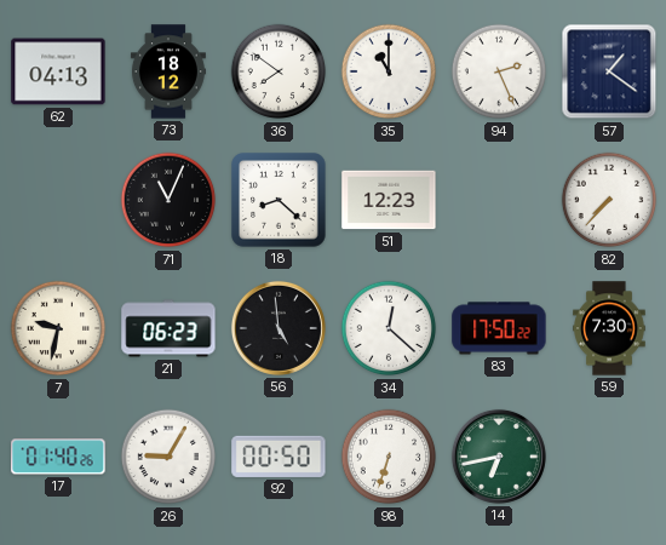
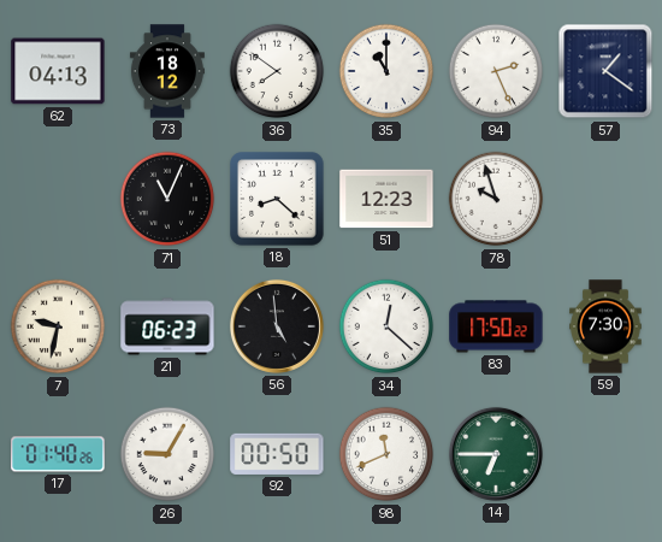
78: none -> 9:57 (496, 199)
82: 7:37 -> none (609, 200)
98: 6:33 -> 11:41 (386, 454)
14: 6:43 -> 6:45 (496, 454)
